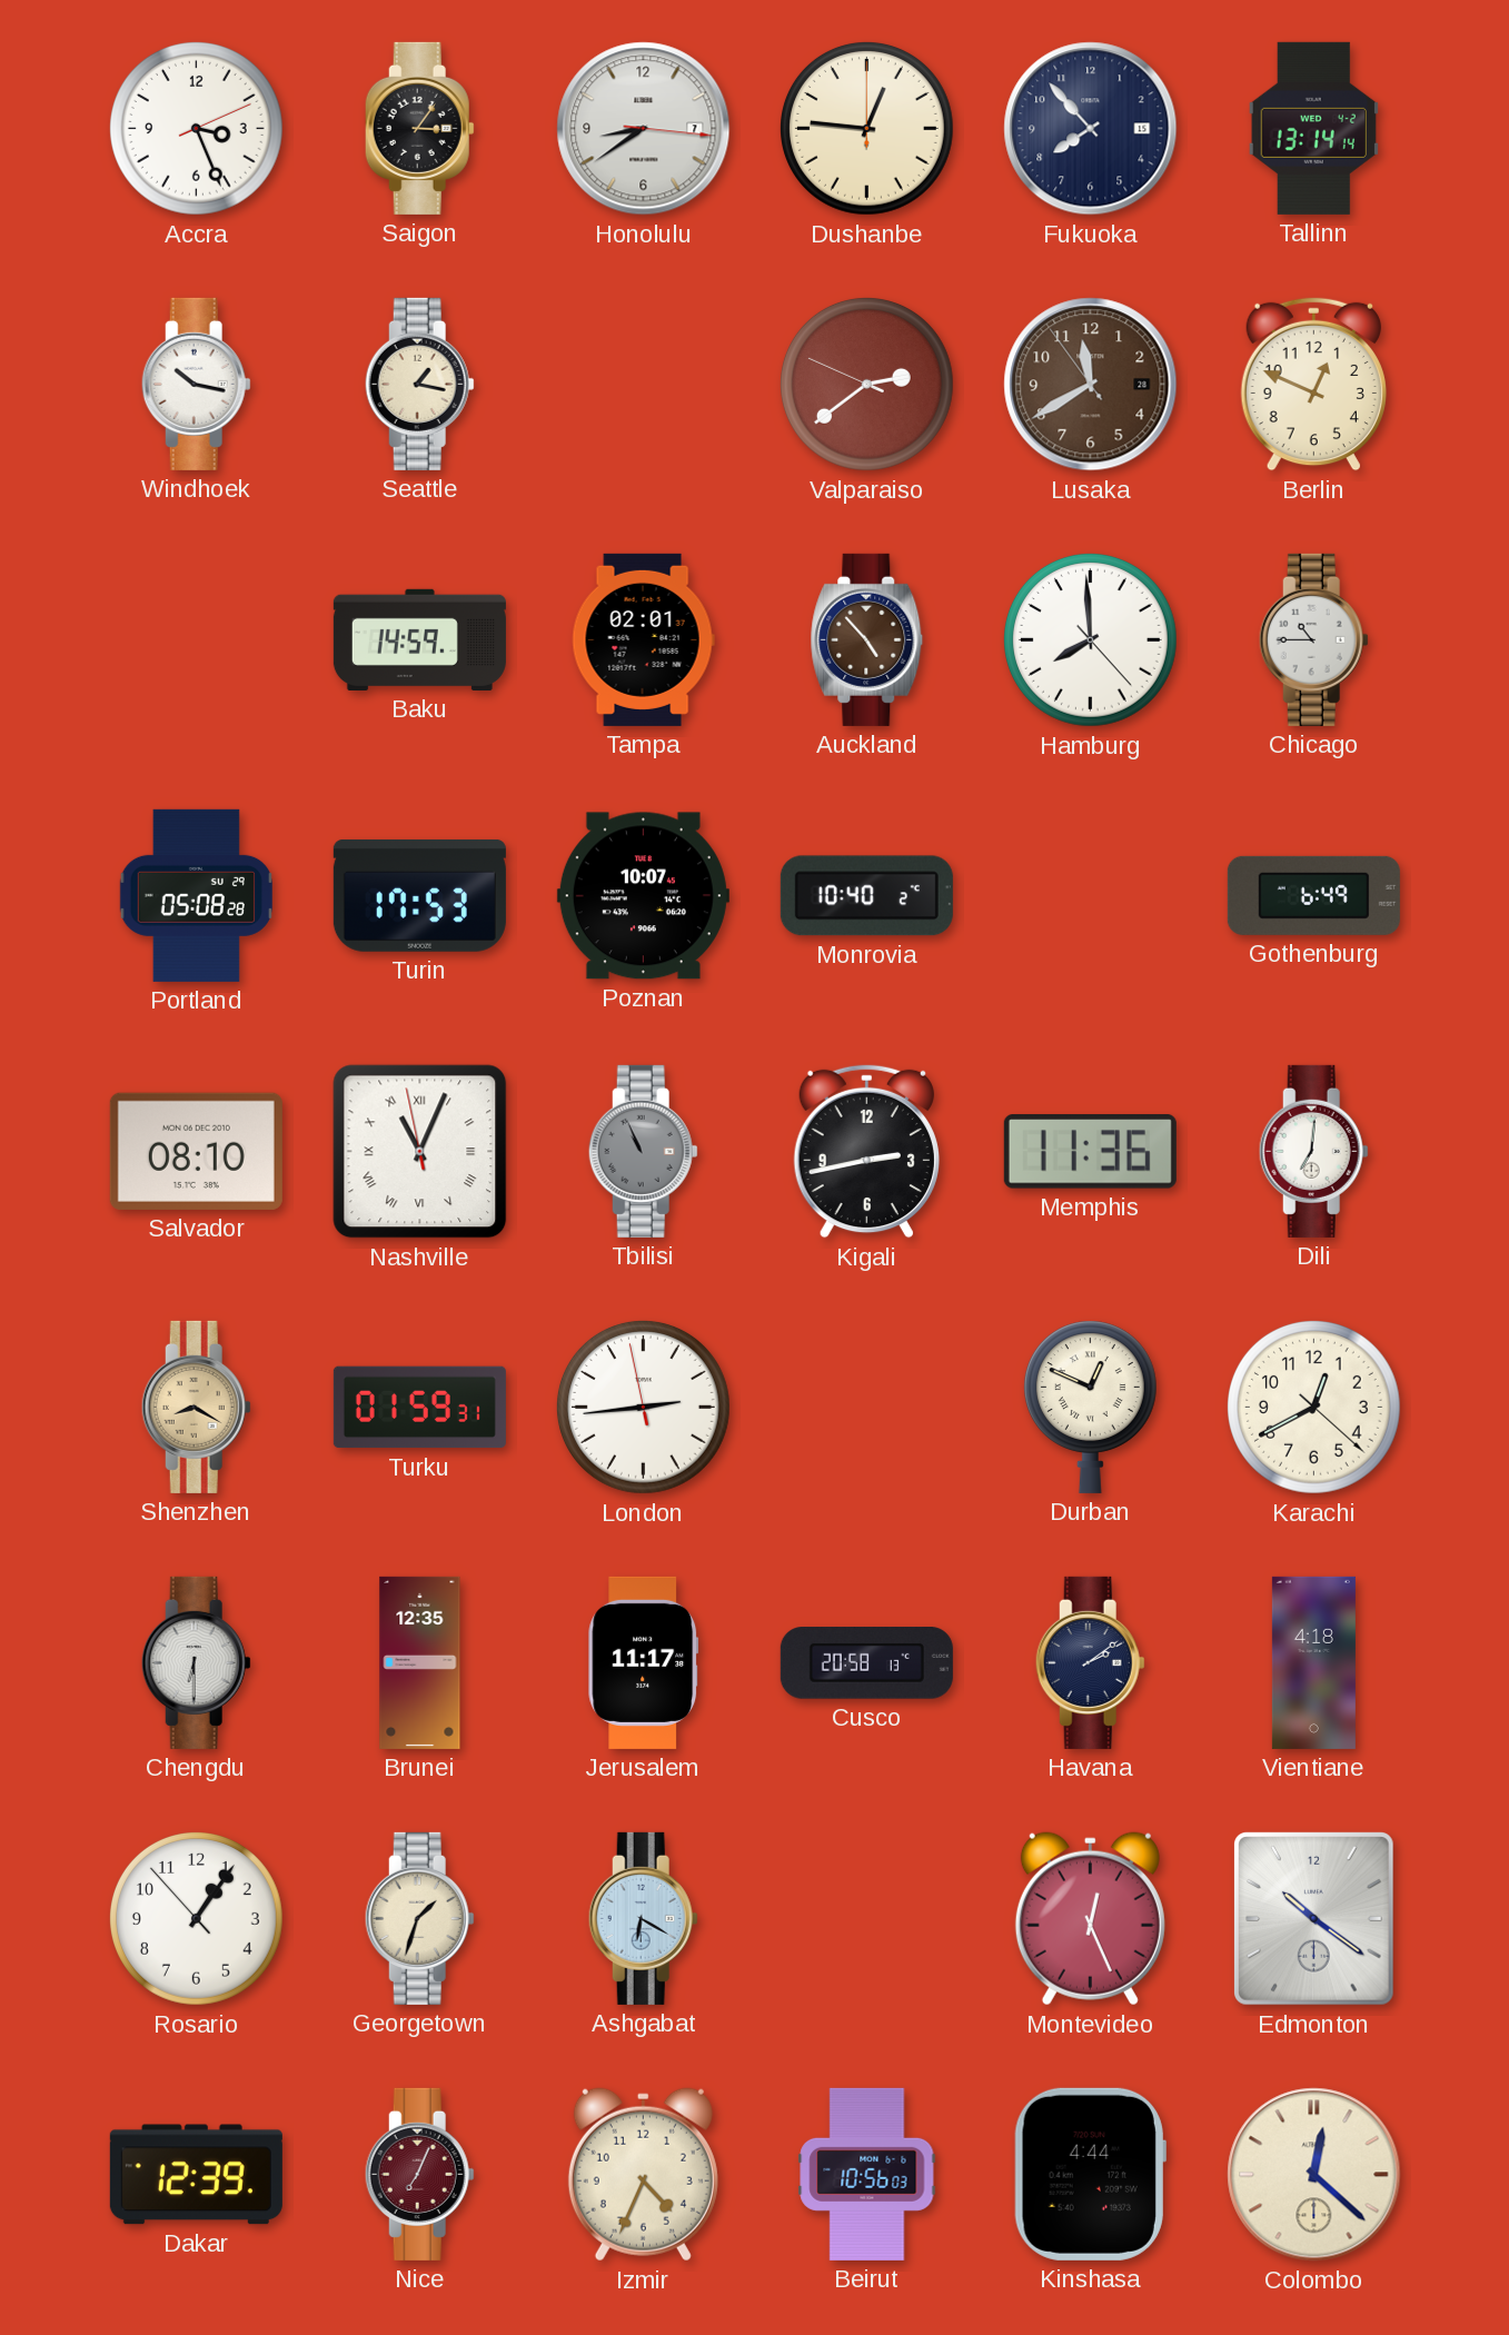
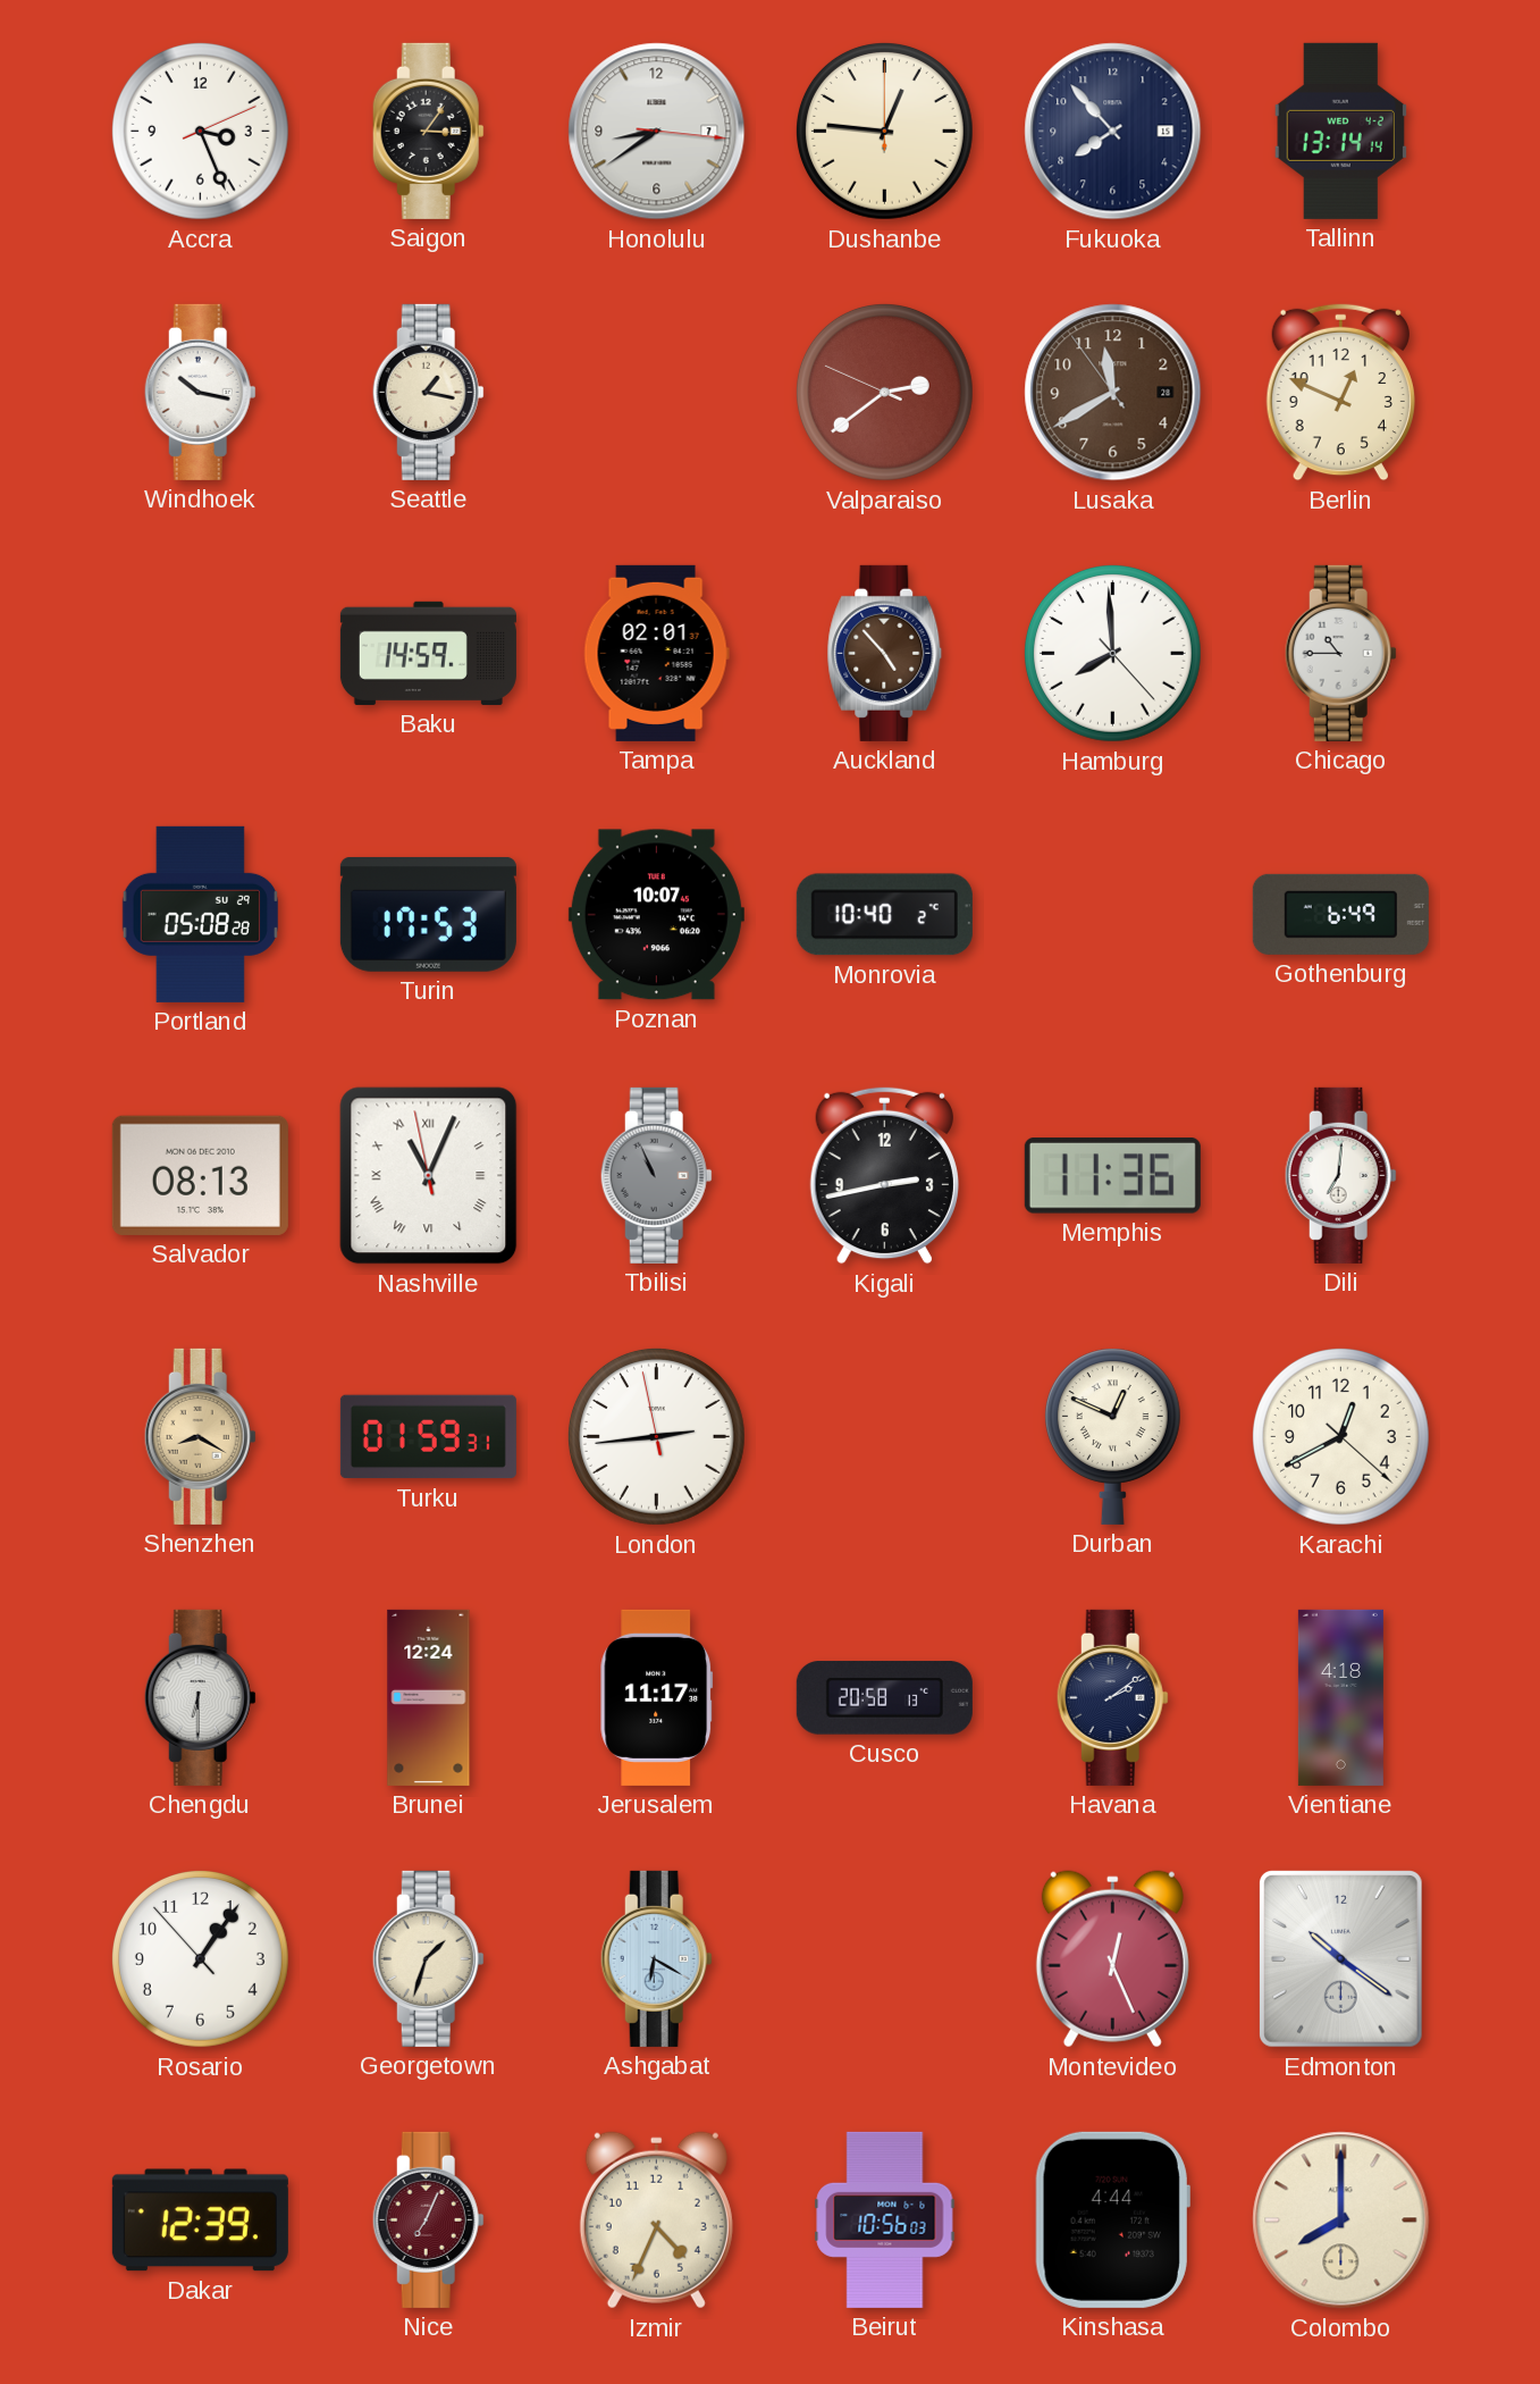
Salvador: 08:10 -> 08:13 (200, 1175)
Brunei: 12:35 -> 12:24 (429, 1697)
Colombo: 12:22 -> 8:00 (1341, 2221)
